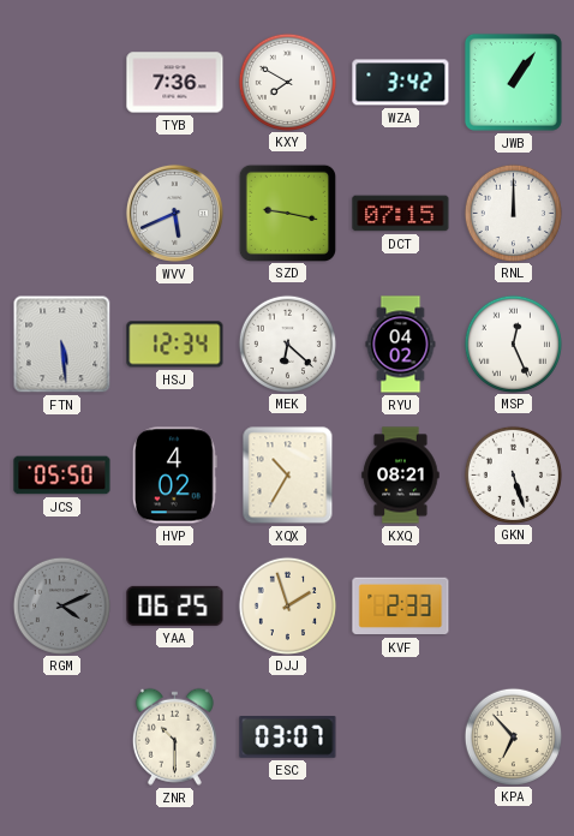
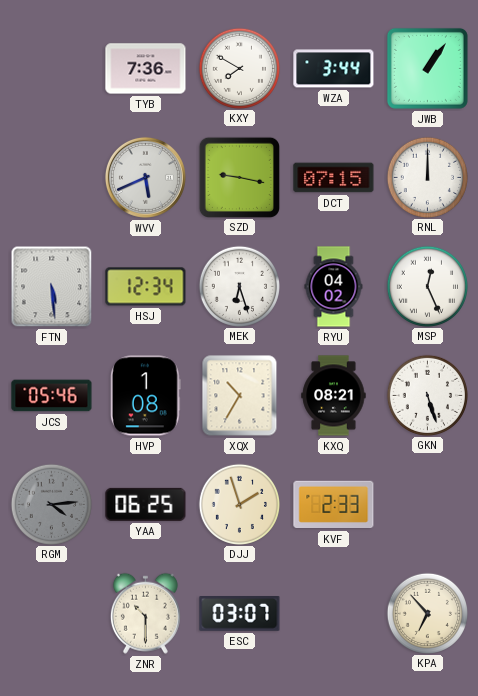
WZA: 3:42 -> 3:44 (334, 69)
MEK: 6:22 -> 6:27 (239, 286)
JCS: 05:50 -> 05:46 (52, 396)
HVP: 4:02 -> 1:08 (145, 396)
RGM: 4:11 -> 4:14 (51, 504)
